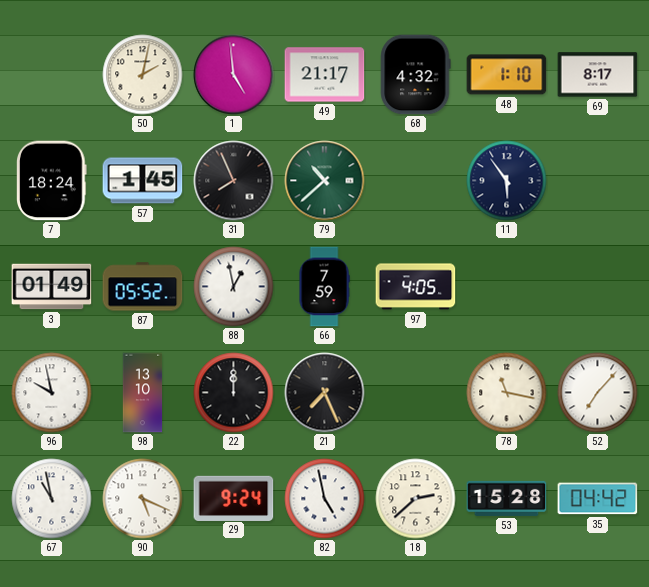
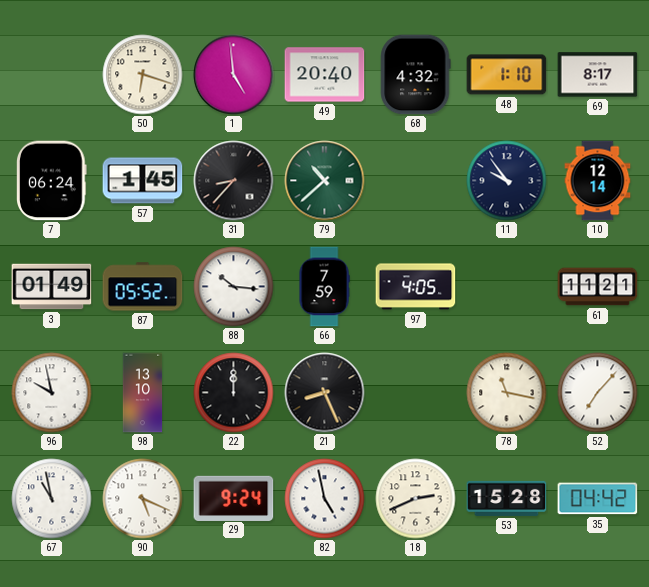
50: 2:02 -> 6:18 (143, 75)
49: 21:17 -> 20:40 (325, 75)
7: 18:24 -> 06:24 (52, 181)
31: 7:56 -> 8:37 (234, 181)
11: 5:54 -> 9:54 (507, 181)
10: none -> 12:14 (598, 181)
88: 12:58 -> 10:16 (234, 287)
61: none -> 11:21 (598, 287)
21: 7:26 -> 8:26 (325, 393)
18: 2:38 -> 2:41 (416, 499)
